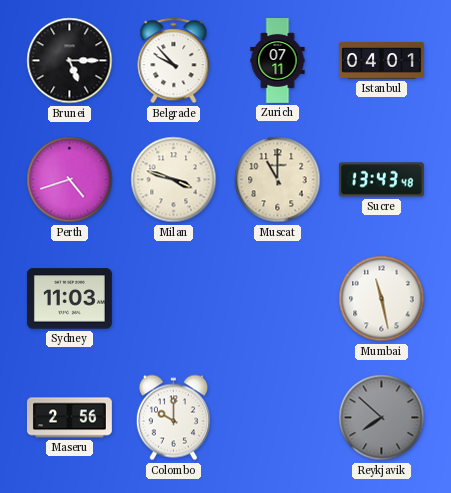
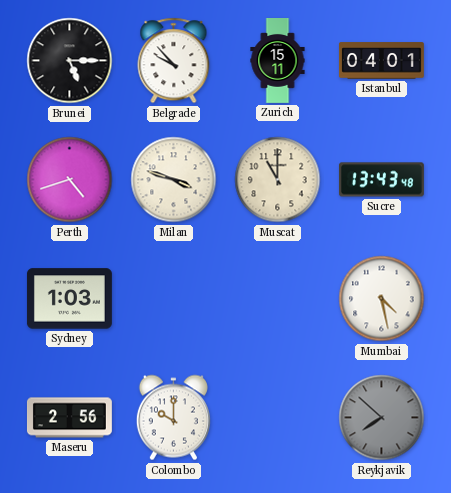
Zurich: 07:11 -> 15:11 (278, 61)
Sydney: 11:03 -> 1:03 (69, 299)
Mumbai: 11:28 -> 4:28 (382, 299)
